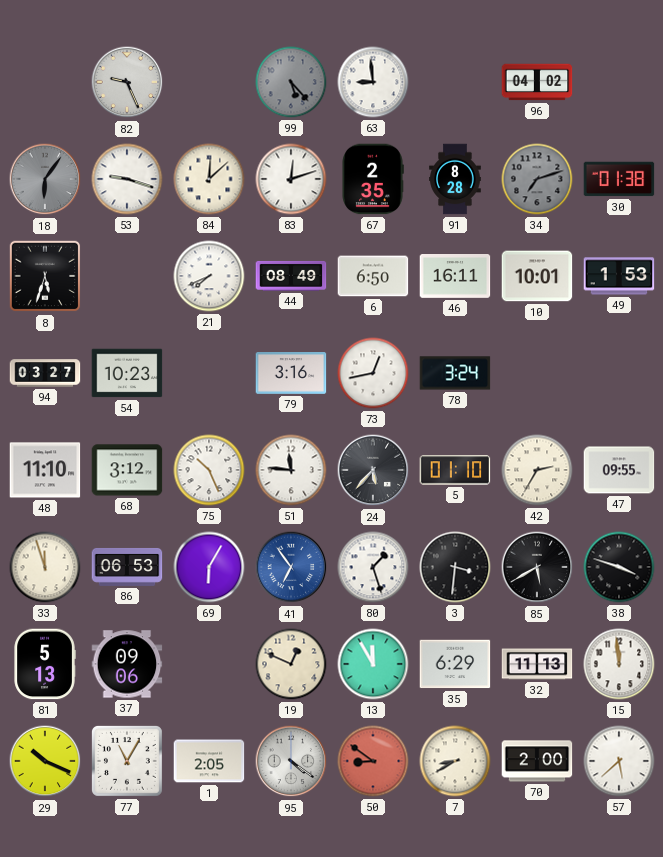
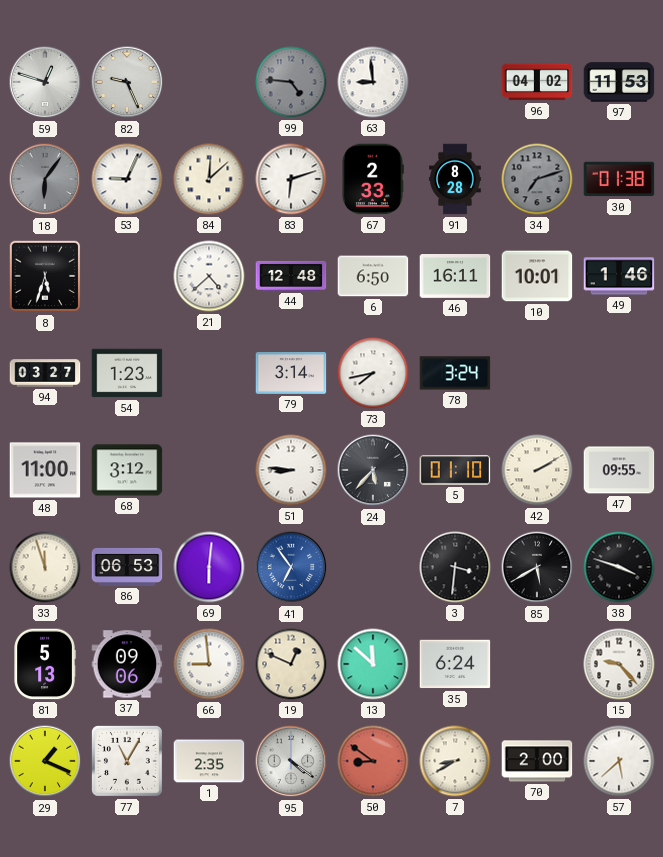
59: none -> 12:48 (45, 82)
99: 5:23 -> 4:46 (291, 82)
97: none -> 11:53 (619, 82)
53: 9:18 -> 9:04 (127, 179)
83: 12:12 -> 6:12 (291, 179)
67: 2:35 -> 2:33 (373, 179)
21: 7:41 -> 4:38 (209, 276)
44: 08:49 -> 12:48 (291, 276)
49: 1:53 -> 1:46 (619, 276)
54: 10:23 -> 1:23 (127, 373)
79: 3:16 -> 3:14 (291, 374)
73: 12:43 -> 7:43 (373, 373)
48: 11:10 -> 11:00 (45, 470)
75: 10:26 -> none (209, 470)
51: 11:46 -> 8:46 (291, 470)
42: 2:35 -> 2:10 (537, 470)
69: 6:05 -> 6:01 (209, 567)
80: 1:27 -> none (373, 567)
66: none -> 8:59 (209, 664)
13: 11:55 -> 11:52 (373, 664)
35: 6:29 -> 6:24 (455, 664)
32: 11:13 -> none (537, 664)
15: 11:59 -> 9:23 (619, 664)
29: 10:19 -> 1:19 (45, 761)
1: 2:05 -> 2:35 (209, 761)
